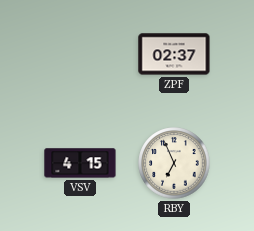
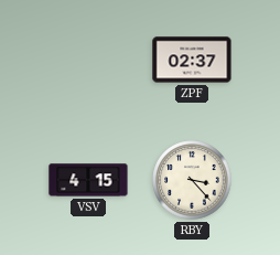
RBY: 6:56 -> 3:23 (192, 180)
